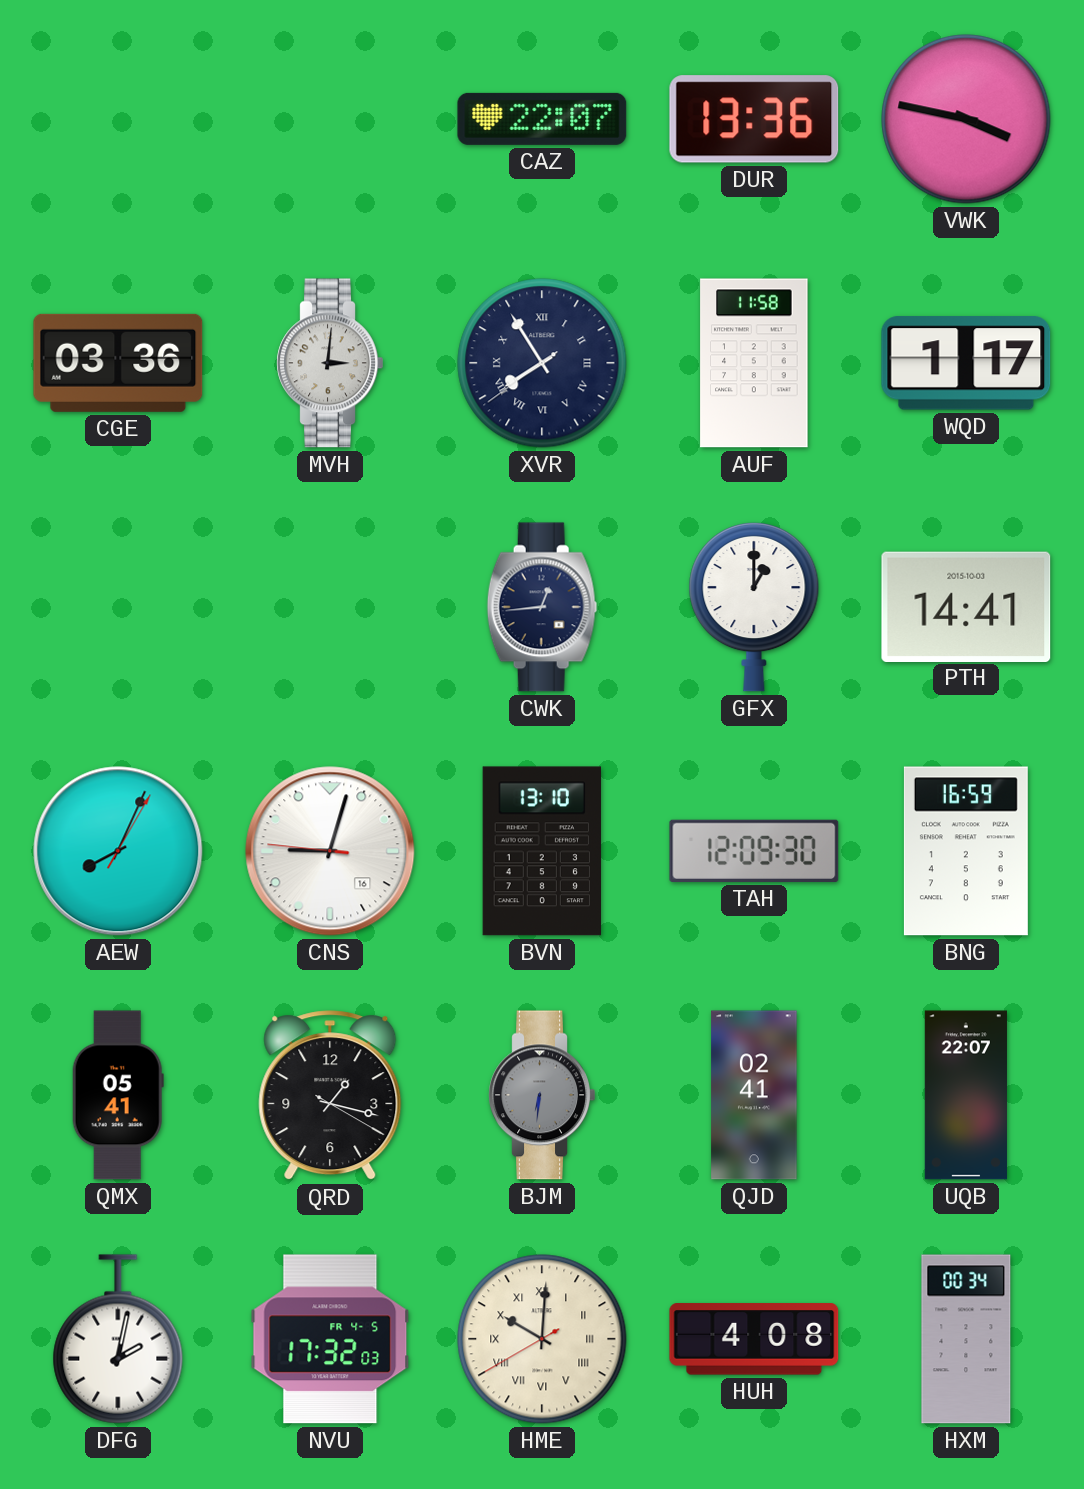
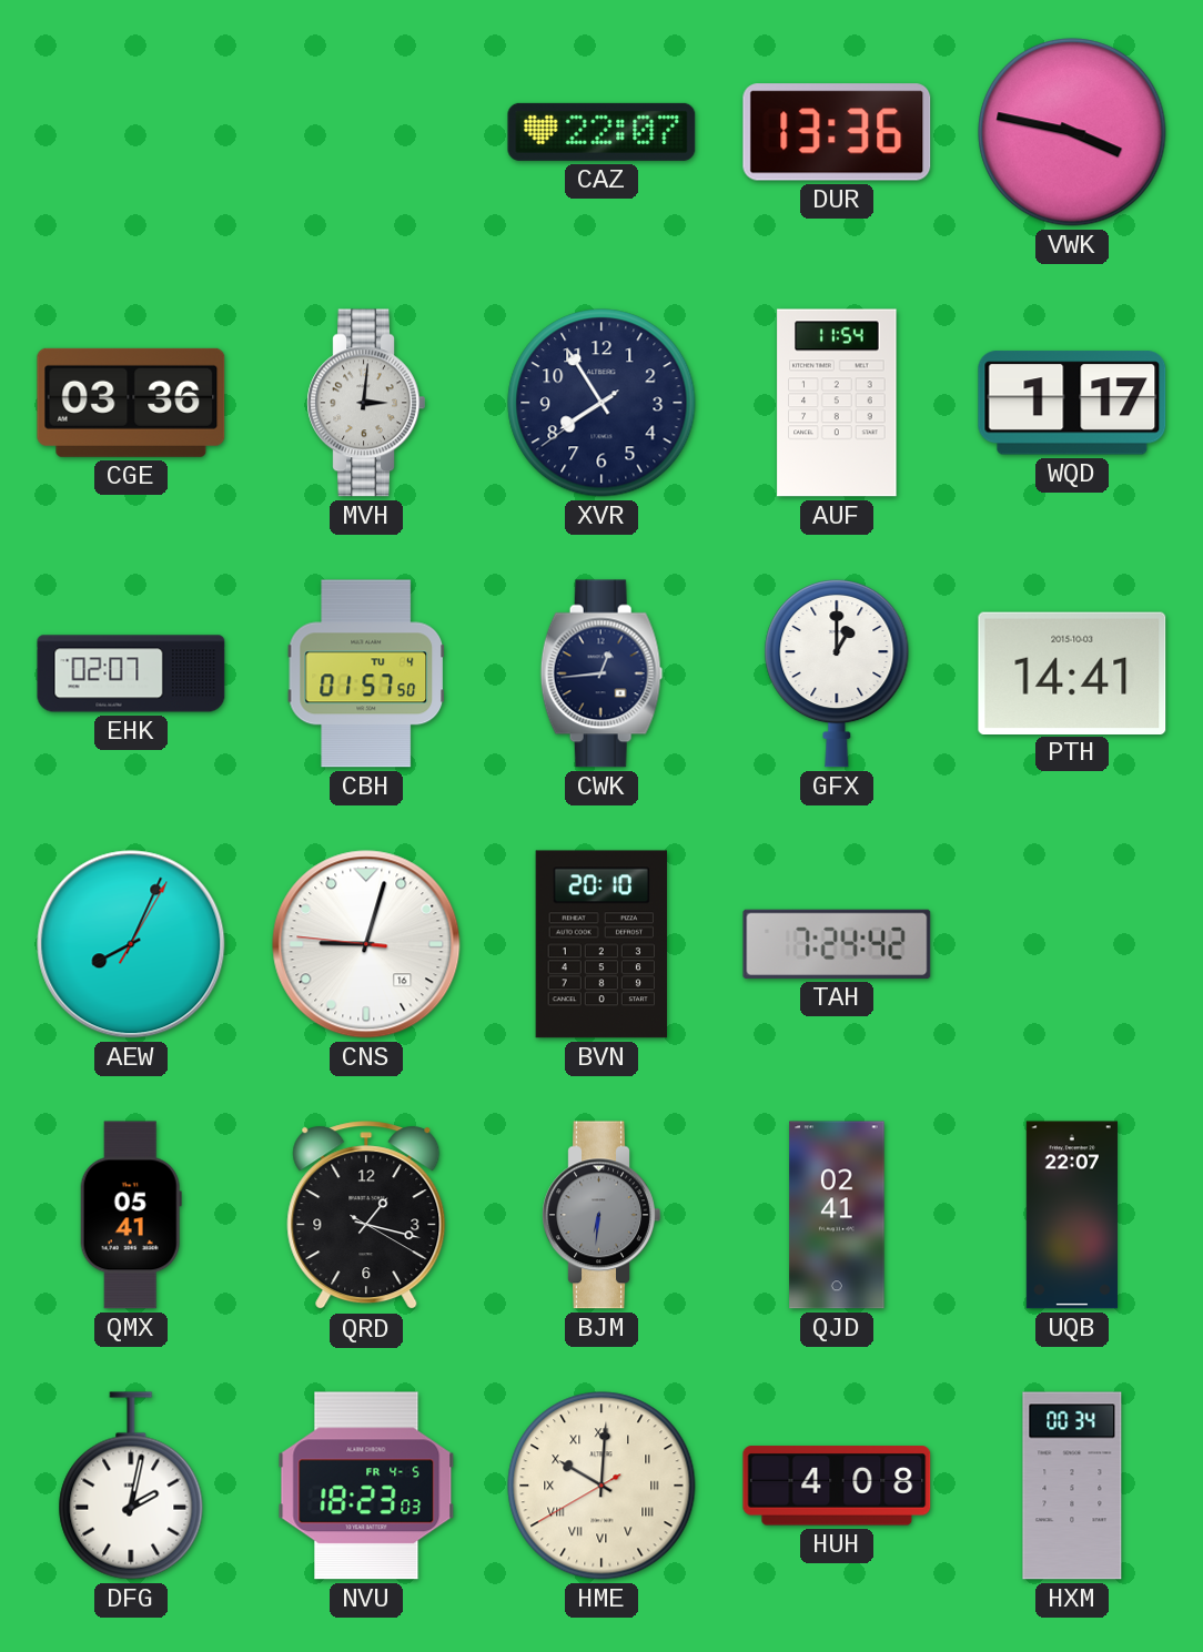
XVR numerals: Roman -> Arabic (601, 403)
AUF: 11:58 -> 11:54 (837, 403)
EHK: none -> 02:07 (131, 673)
CBH: none -> 01:57 (366, 673)
BVN: 13:10 -> 20:10 (600, 944)
TAH: 12:09 -> 7:24 (837, 944)
BNG: 16:59 -> none (966, 851)
NVU: 17:32 -> 18:23 (366, 1486)
